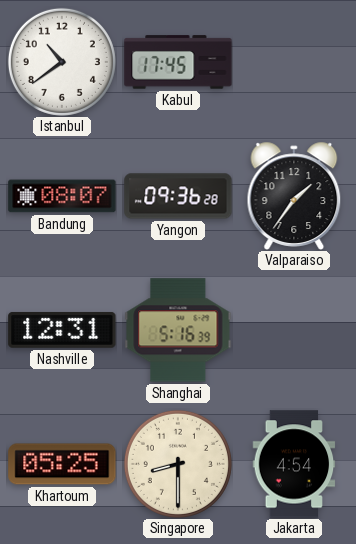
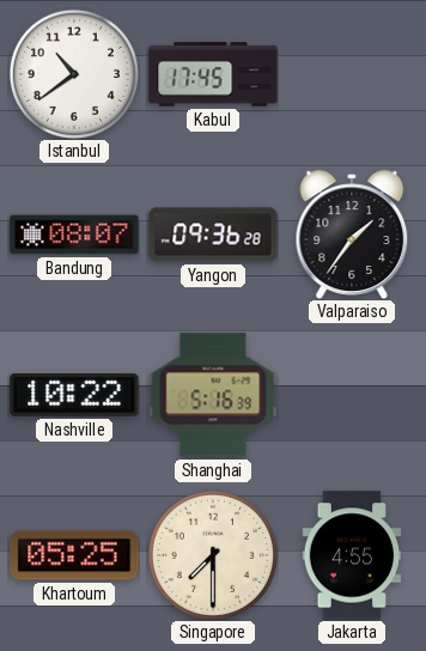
Nashville: 12:31 -> 10:22 (74, 395)
Singapore: 8:30 -> 7:30 (213, 555)
Jakarta: 4:54 -> 4:55 (352, 555)
